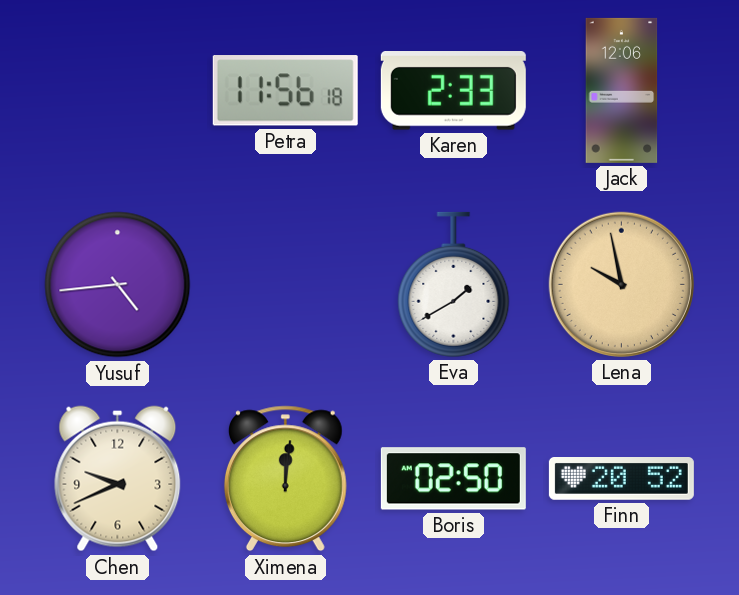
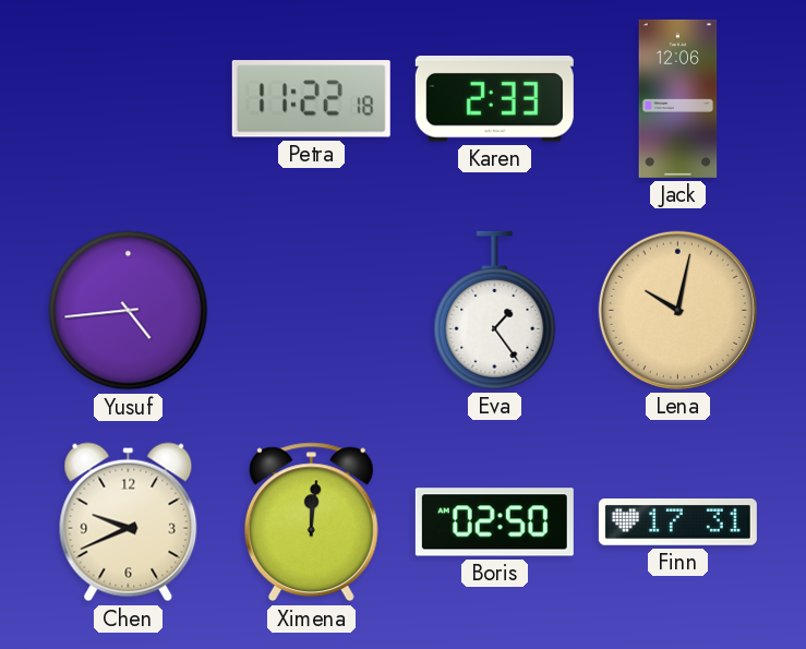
Petra: 11:56 -> 11:22 (311, 99)
Eva: 1:40 -> 1:24 (495, 310)
Lena: 9:58 -> 10:02 (677, 310)
Finn: 20:52 -> 17:31 (677, 522)
